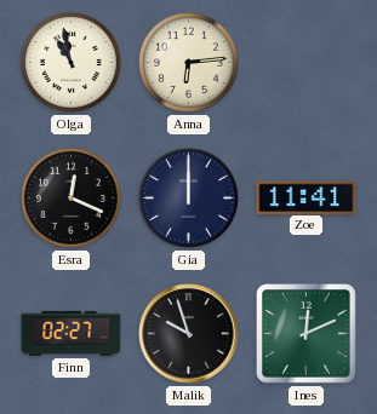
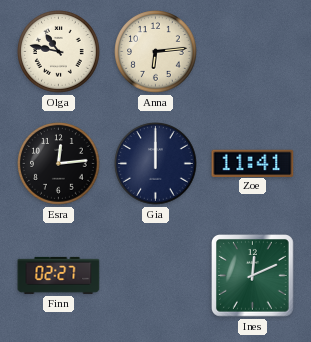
Olga: 10:58 -> 10:47 (59, 52)
Esra: 12:19 -> 12:14 (59, 164)
Malik: 9:57 -> none (189, 334)
